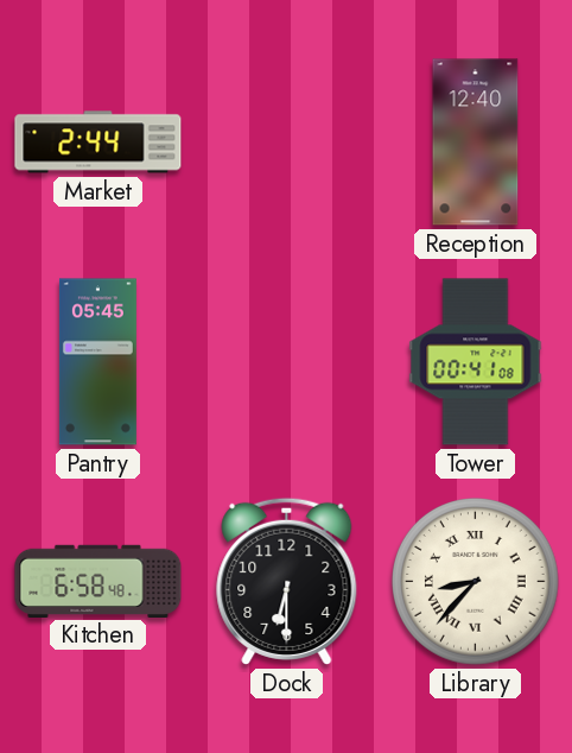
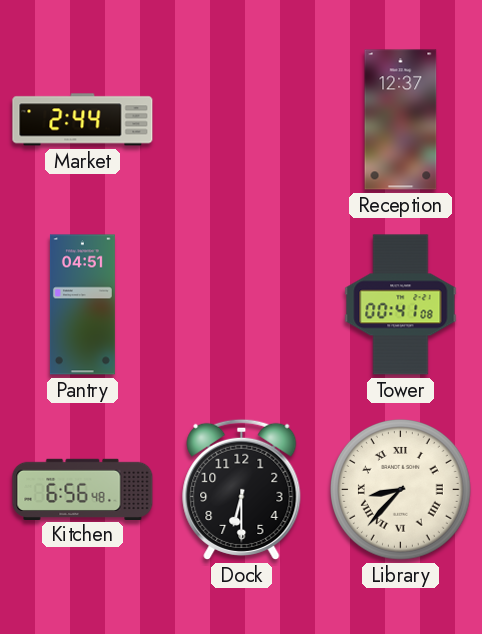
Reception: 12:40 -> 12:37 (401, 120)
Pantry: 05:45 -> 04:51 (82, 305)
Kitchen: 6:58 -> 6:56 (83, 489)
